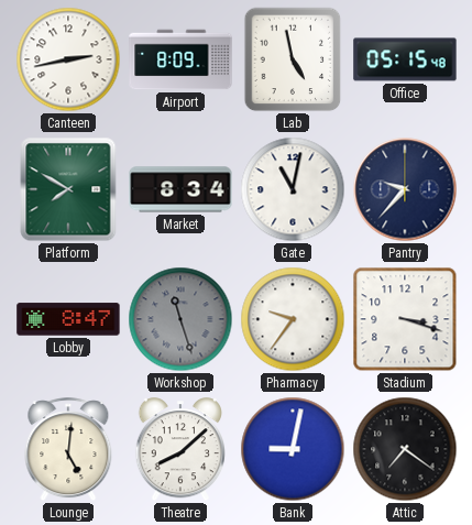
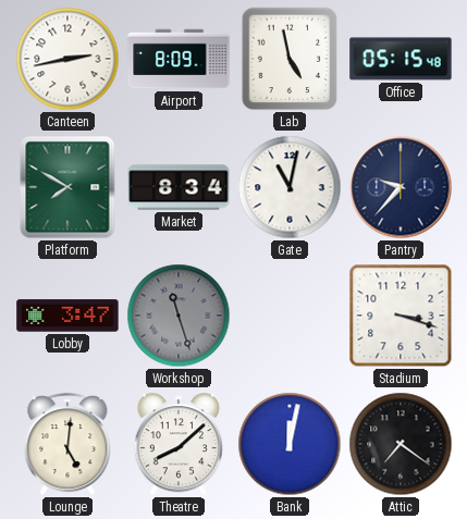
Lobby: 8:47 -> 3:47 (67, 316)
Pharmacy: 9:36 -> none (293, 319)
Bank: 9:02 -> 12:02 (290, 444)
